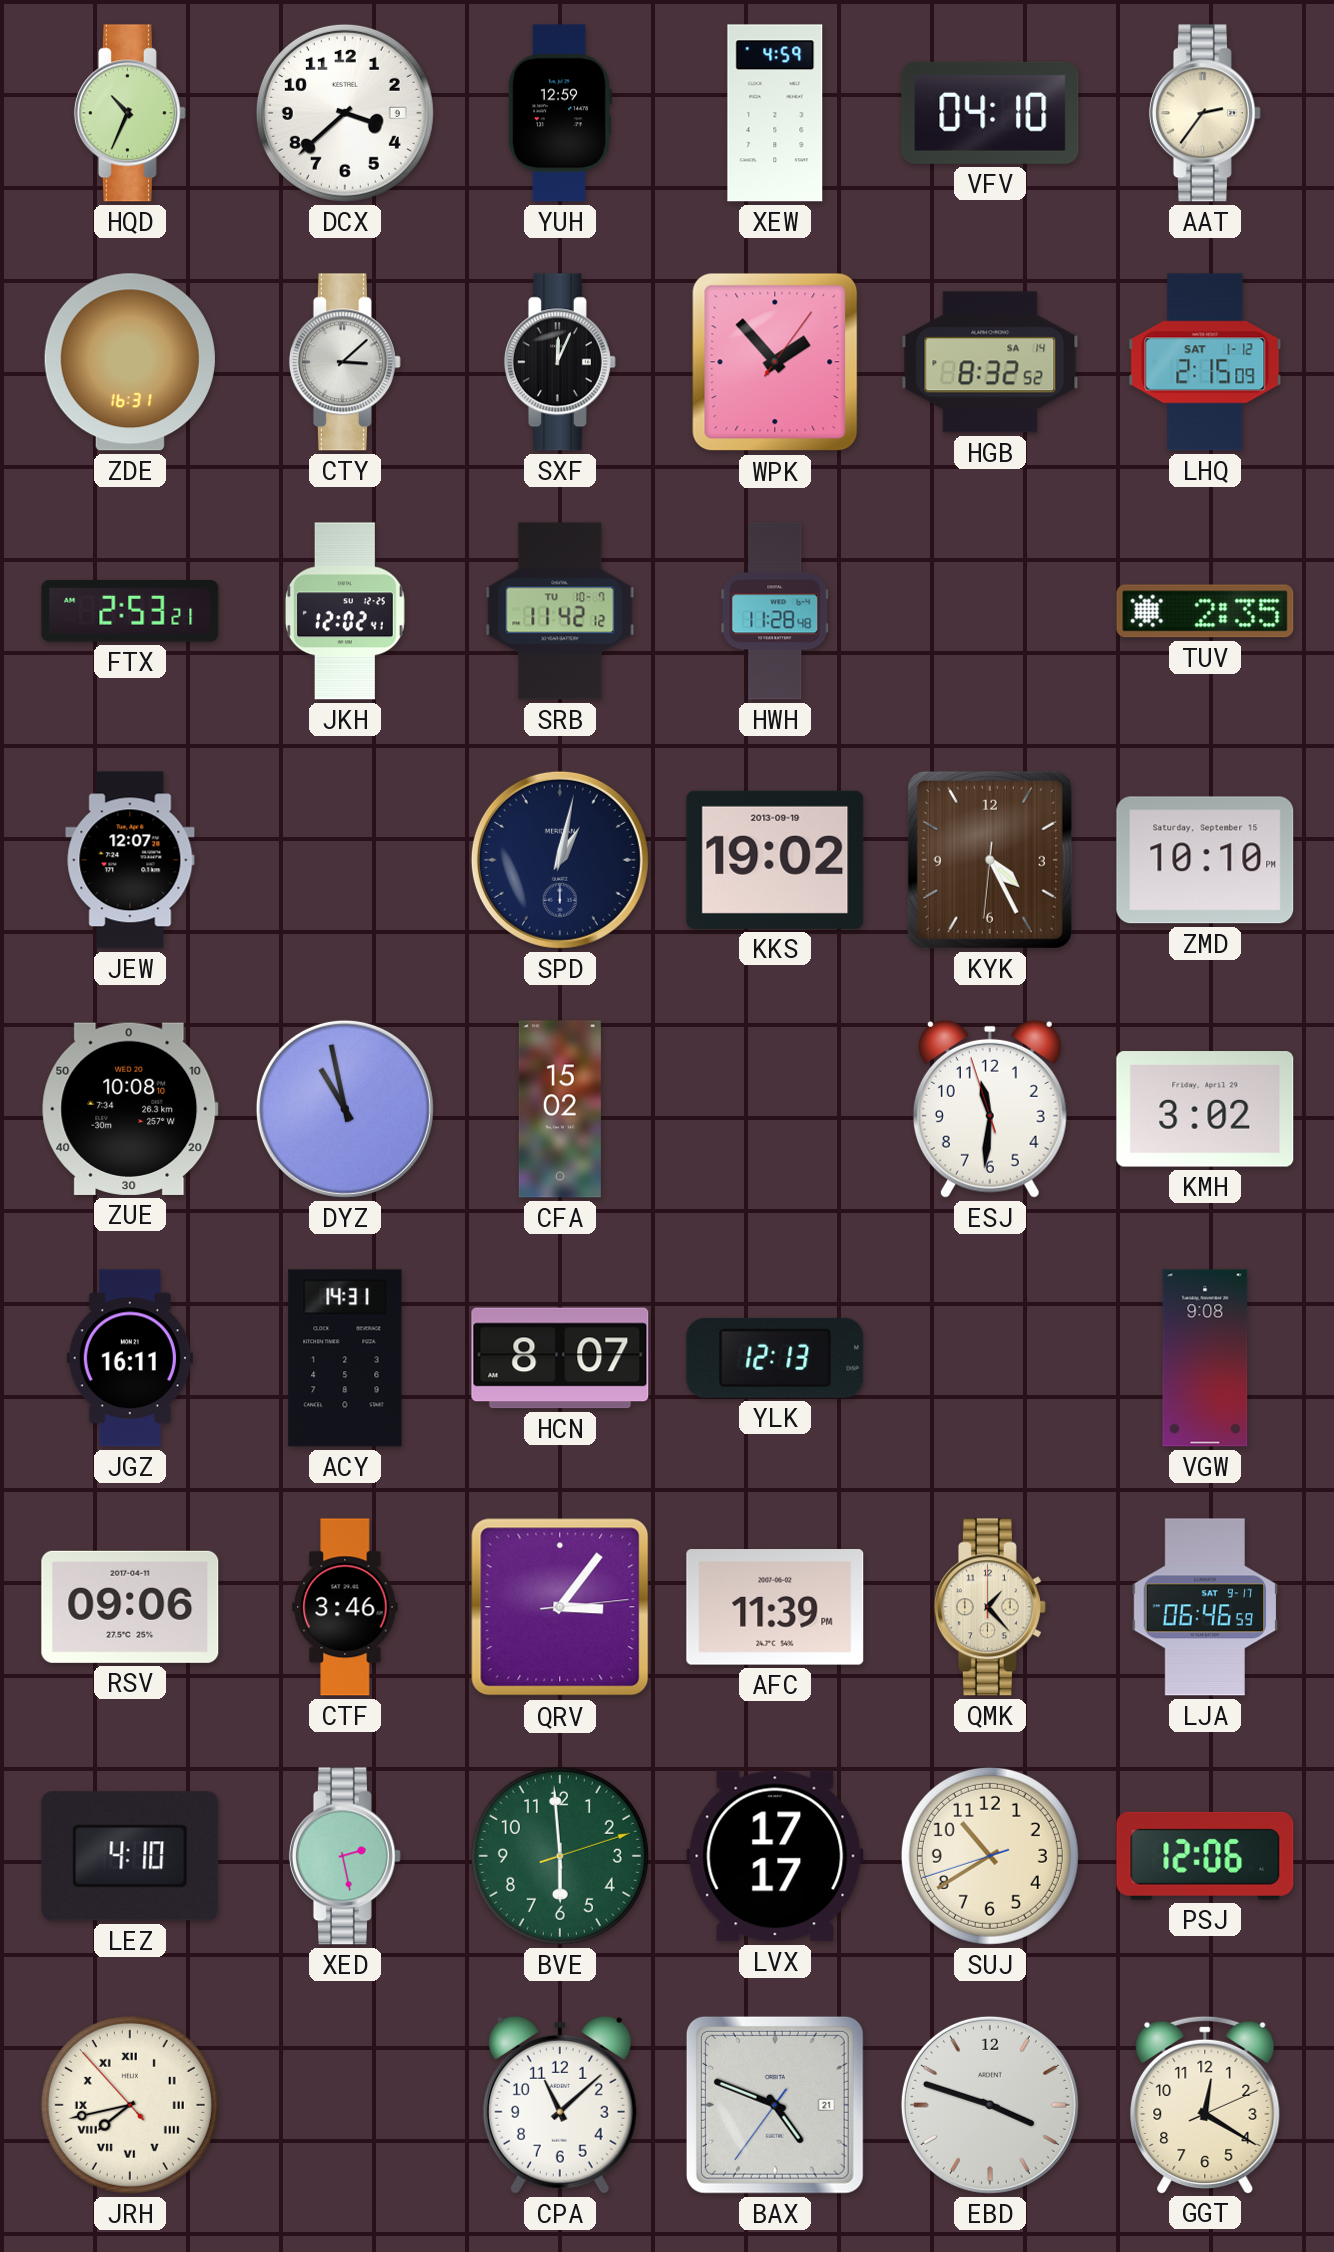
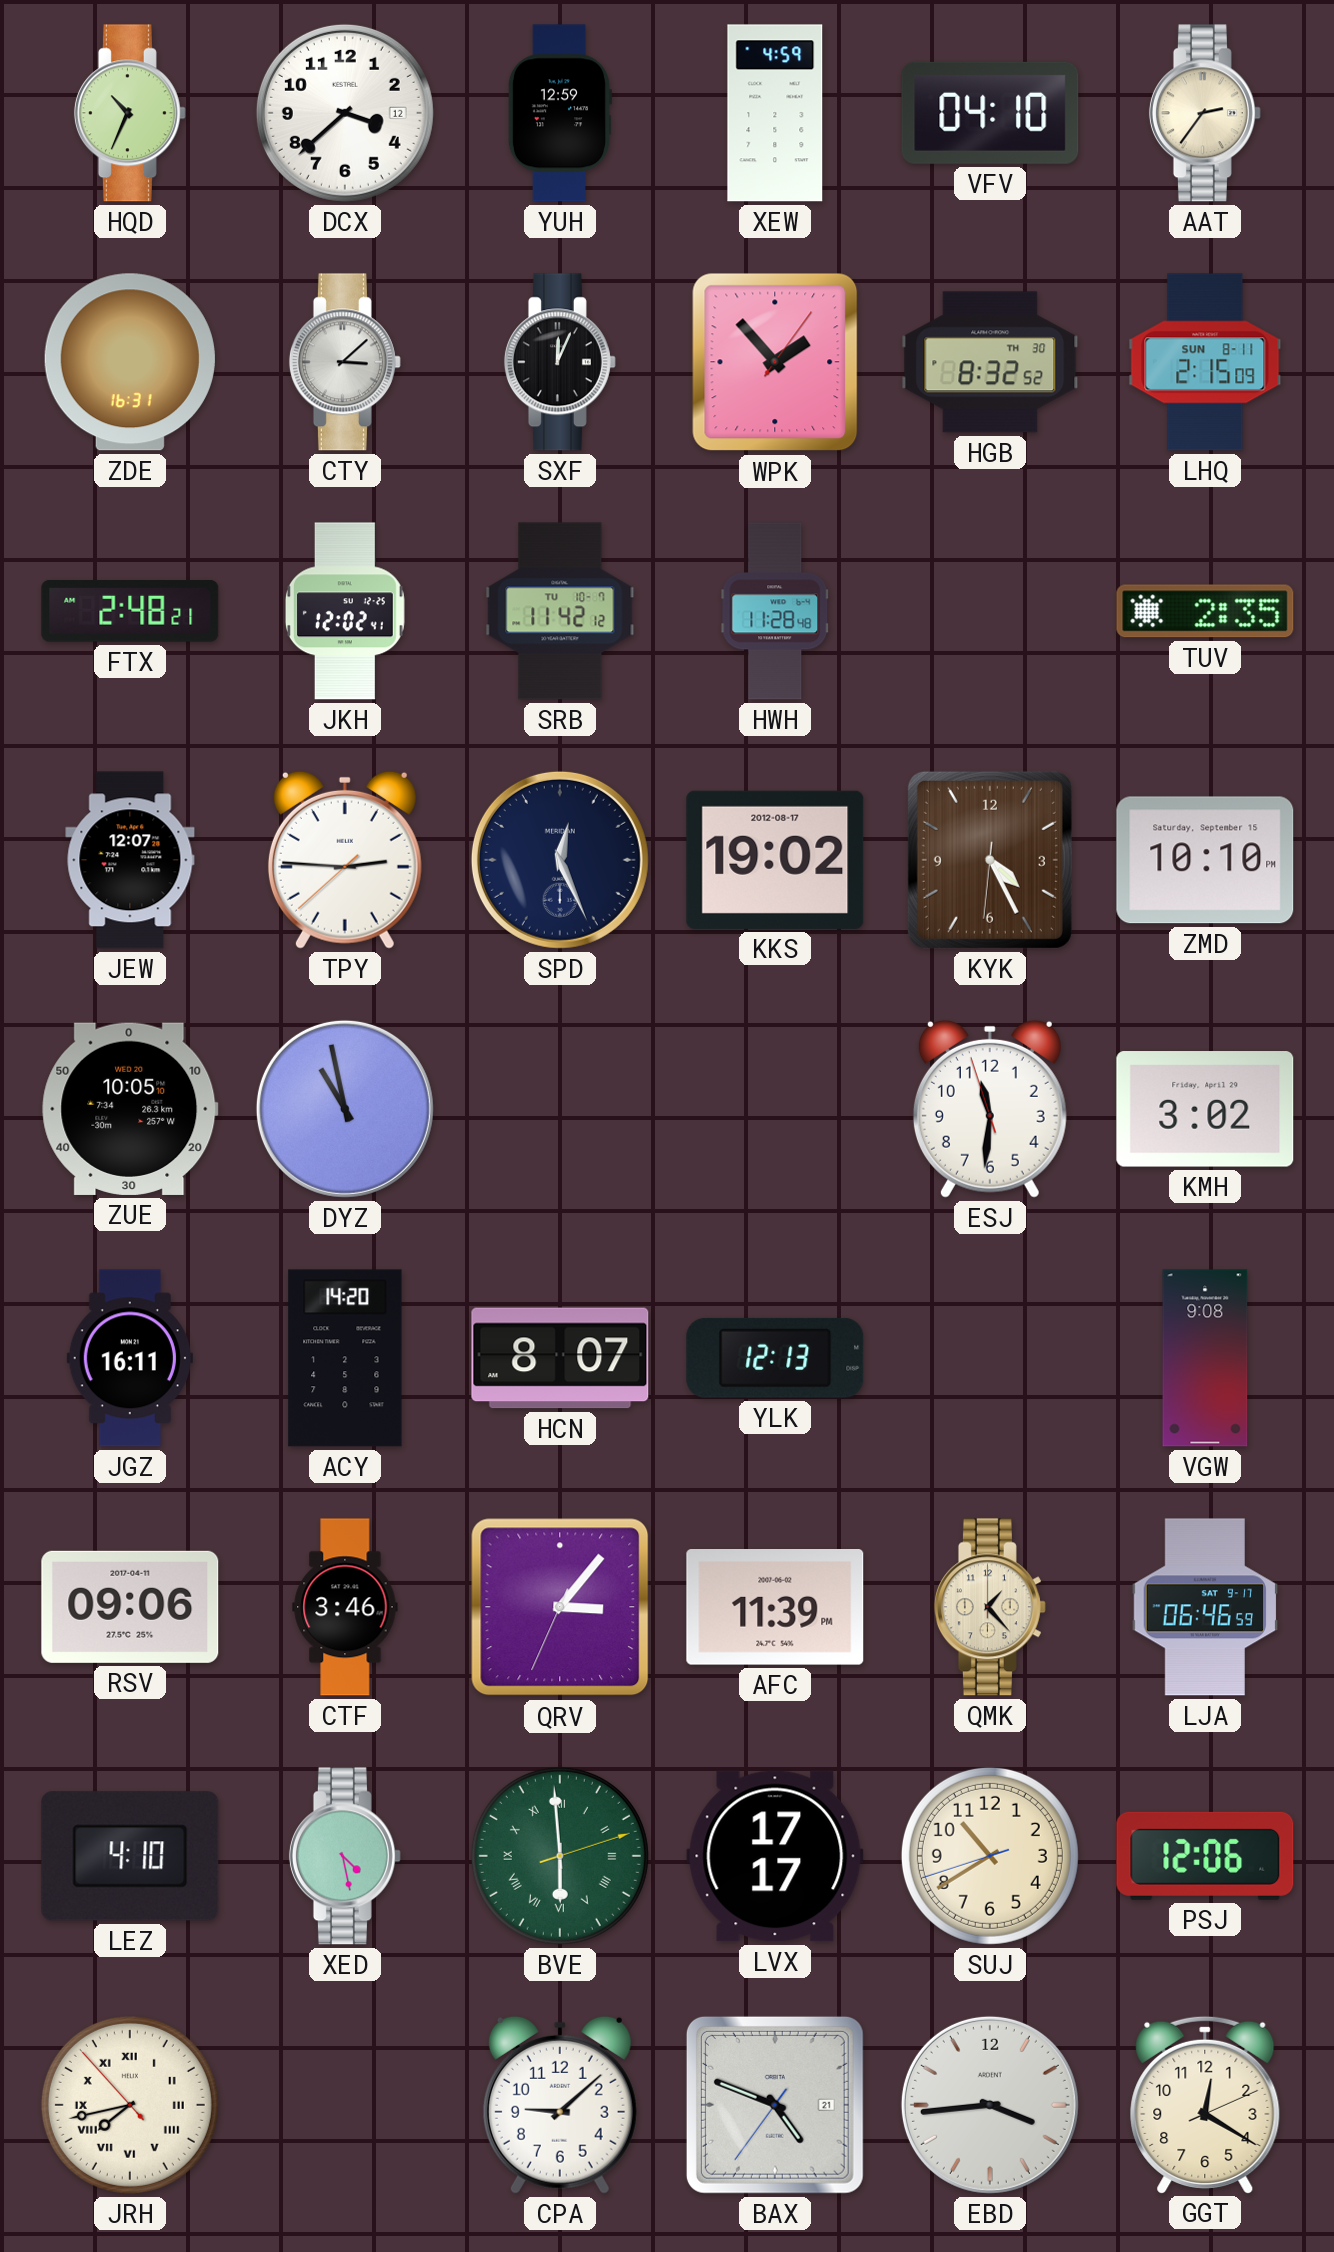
DCX date: 9 -> 12 (345, 113)
HGB date: SA 14 -> TH 30 (990, 362)
LHQ date: SAT 1-12 -> SUN 8-11 (1205, 362)
FTX: 2:53 -> 2:48 (130, 611)
TPY: none -> 2:45 (345, 860)
SPD: 1:02 -> 12:26 (560, 860)
KKS date: 2013-09-19 -> 2012-08-17 (775, 860)
ZUE: 10:08 -> 10:05 (130, 1109)
CFA: 15:02 -> none (560, 1109)
ACY: 14:31 -> 14:20 (345, 1358)
QRV: 3:06:14 -> 3:06:34 (560, 1607)
XED: 2:28 -> 4:28 (345, 1856)
BVE numerals: Arabic -> Roman (560, 1856)
CPA: 11:08 -> 9:08 (560, 2105)
EBD: 3:48 -> 3:44 (990, 2105)
